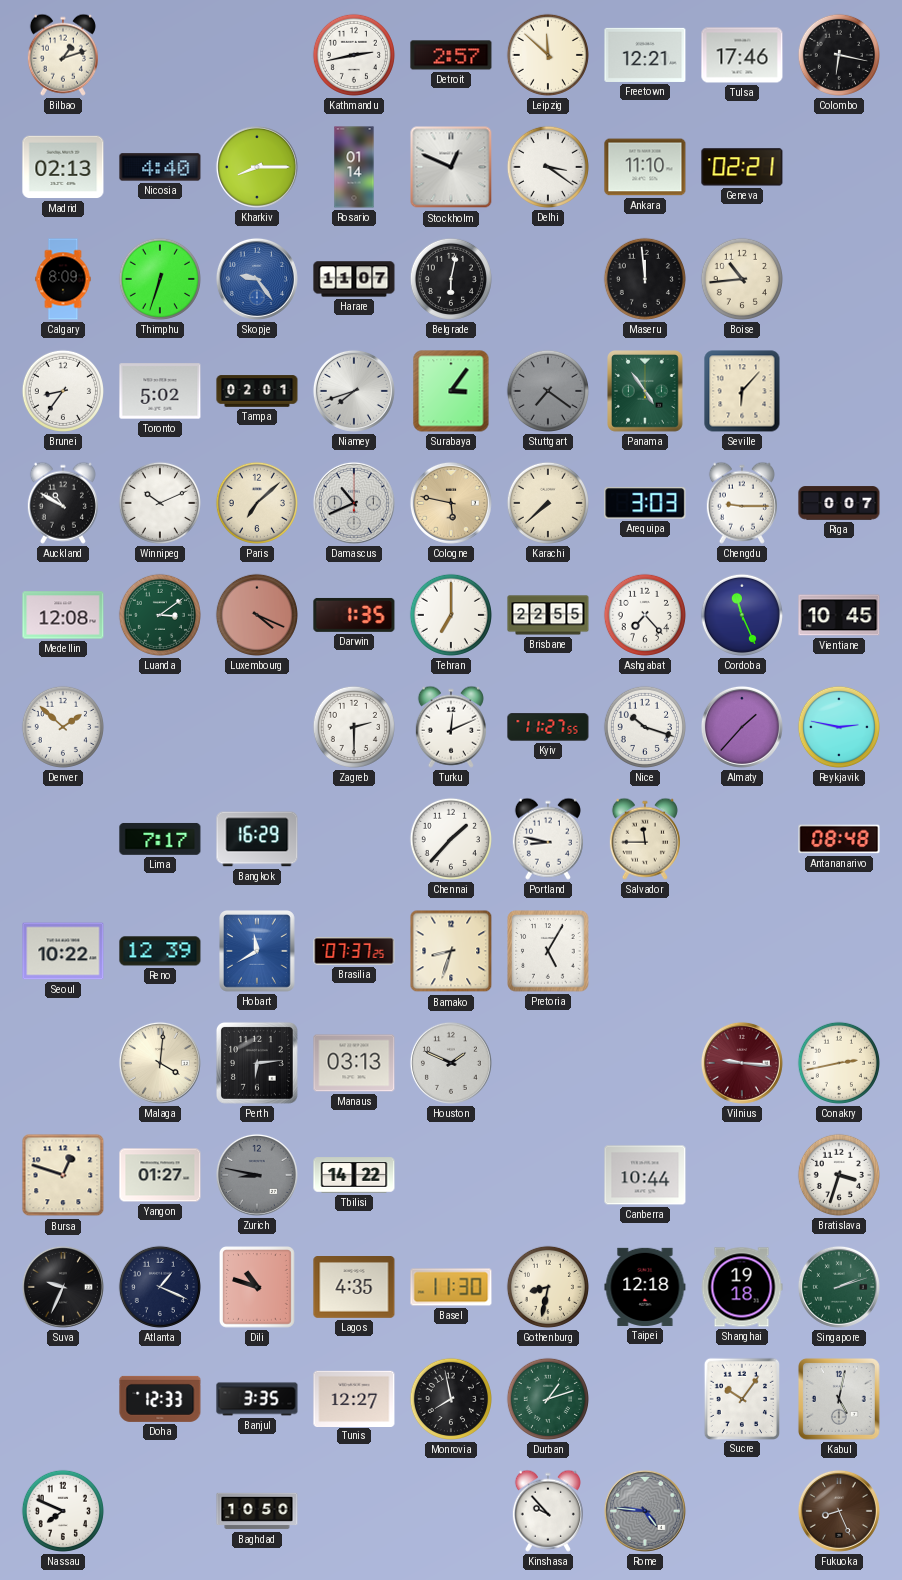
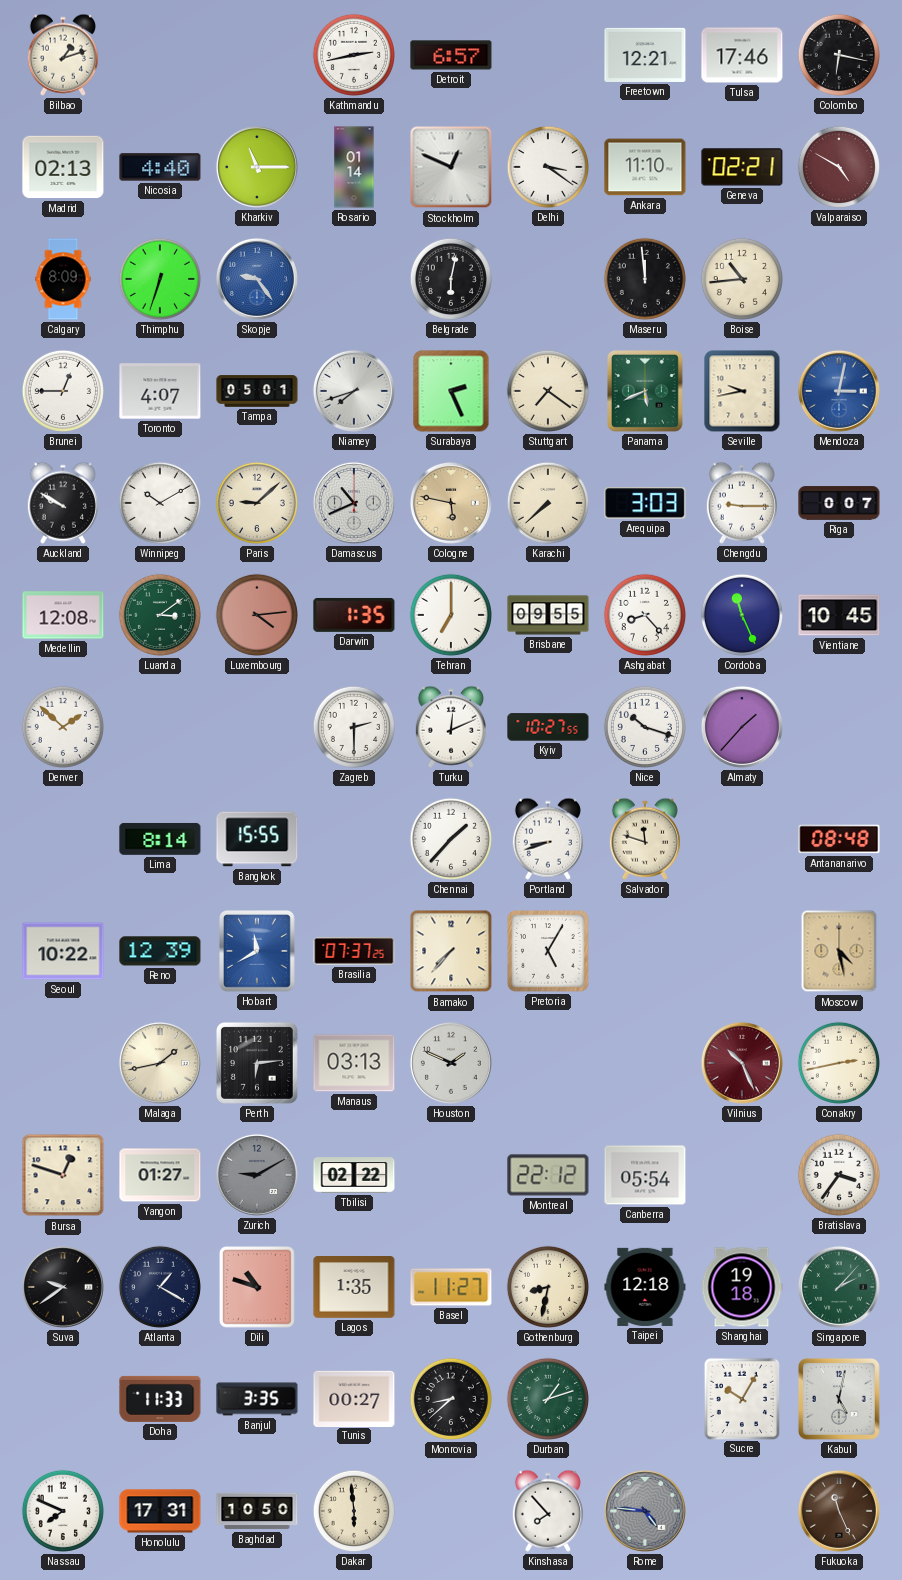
Detroit: 2:57 -> 6:57 (451, 55)
Leipzig: 11:52 -> none (548, 55)
Kharkiv: 8:15 -> 11:15 (257, 167)
Valparaiso: none -> 4:50 (839, 167)
Harare: 11:07 -> none (354, 279)
Brunei: 8:36 -> 12:45 (63, 391)
Toronto: 5:02 -> 4:07 (160, 391)
Tampa: 02:01 -> 05:01 (257, 391)
Surabaya: 3:06 -> 2:26 (451, 391)
Stuttgart dial: grey -> cream (548, 391)
Panama: 4:54 -> 5:41 (646, 392)
Seville: 6:07 -> 9:43 (742, 391)
Mendoza: none -> 3:02 (839, 391)
Auckland: 10:50 -> 9:50 (63, 503)
Winnipeg: 10:11 -> 10:10 (160, 503)
Paris: 7:08 -> 9:08 (257, 503)
Luxembourg: 4:19 -> 4:14 (257, 615)
Brisbane: 22:55 -> 09:55 (548, 615)
Ashgabat: 7:23 -> 8:23 (645, 615)
Kyiv: 11:27 -> 10:27 (548, 727)
Reykjavik: 2:47 -> none (839, 727)
Lima: 7:17 -> 8:14 (160, 839)
Bangkok: 16:29 -> 15:55 (257, 839)
Portland: 8:47 -> 8:42 (548, 839)
Salvador: 11:45 -> 11:48 (645, 839)
Bamako: 8:33 -> 7:37 (451, 951)
Moscow: none -> 4:28 (839, 951)
Malaga: 4:01 -> 1:43 (160, 1063)
Vilnius: 9:16 -> 10:26 (742, 1063)
Zurich: 8:47 -> 9:10 (257, 1175)
Tbilisi: 14:22 -> 02:22 (354, 1175)
Montreal: none -> 22:12 (548, 1175)
Canberra: 10:44 -> 05:54 (645, 1175)
Bratislava: 3:33 -> 3:36 (839, 1175)
Suva: 9:34 -> 9:39 (63, 1287)
Atlanta: 1:19 -> 1:20 (160, 1287)
Lagos: 4:35 -> 1:35 (354, 1288)
Basel: 11:30 -> 11:27 (451, 1287)
Singapore: 2:12 -> 2:07 (839, 1287)
Doha: 12:33 -> 11:33 (160, 1399)
Tunis: 12:27 -> 00:27 (354, 1398)
Monrovia: 7:58 -> 8:38 (451, 1399)
Sucre: 10:06 -> 10:05 (741, 1398)
Honolulu: none -> 17:31 (160, 1511)
Dakar: none -> 5:59 (354, 1511)
Kinshasa: 9:53 -> 7:53 (548, 1511)
Fukuoka: 8:26 -> 11:26 (839, 1511)
